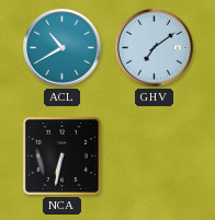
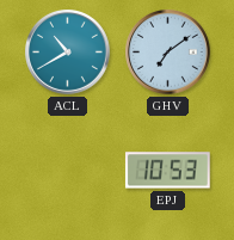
NCA: 6:32 -> none (61, 155)
EPJ: none -> 10:53 (167, 171)
